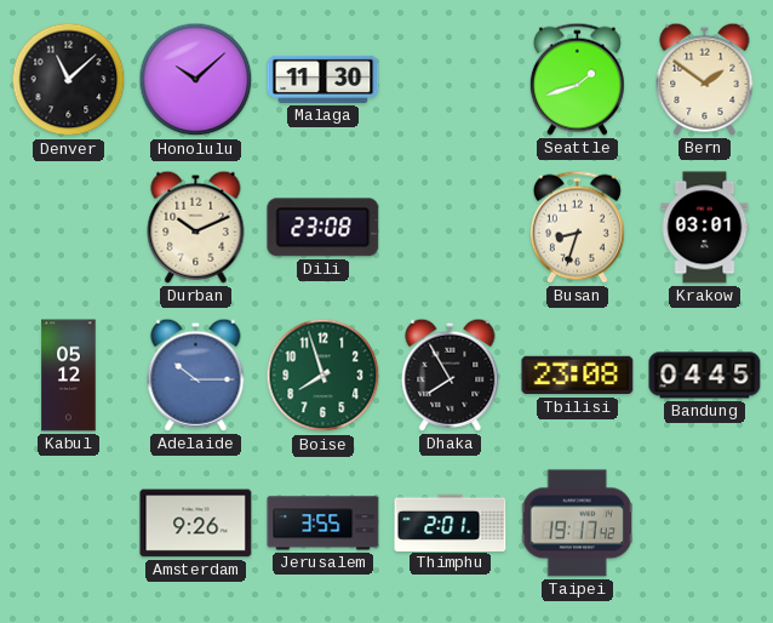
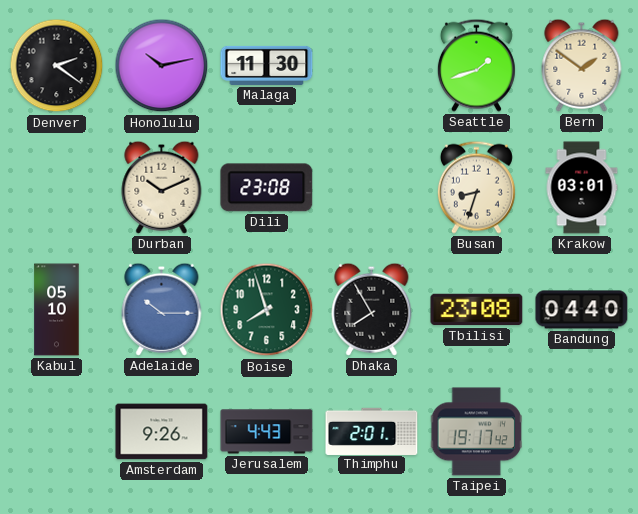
Denver: 11:08 -> 2:21 (57, 66)
Honolulu: 10:08 -> 10:13 (162, 66)
Kabul: 05:12 -> 05:10 (57, 310)
Bandung: 04:45 -> 04:40 (582, 310)
Jerusalem: 3:55 -> 4:43 (267, 432)
